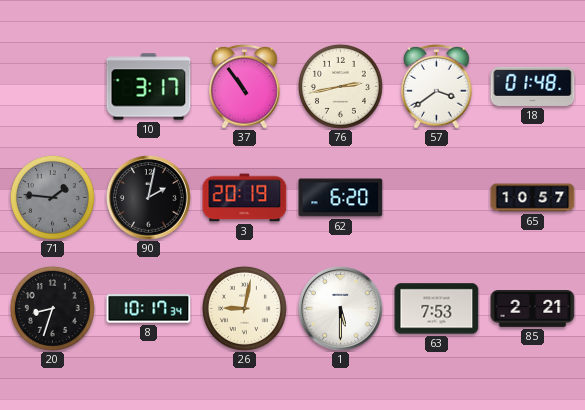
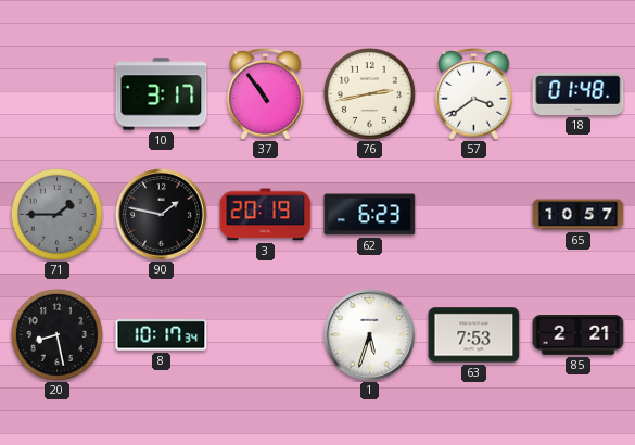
71: 1:46 -> 1:45 (56, 214)
90: 2:02 -> 1:47 (162, 215)
62: 6:20 -> 6:23 (370, 215)
20: 8:33 -> 8:28 (56, 334)
26: 9:02 -> none (244, 308)
1: 5:30 -> 5:33 (370, 335)
